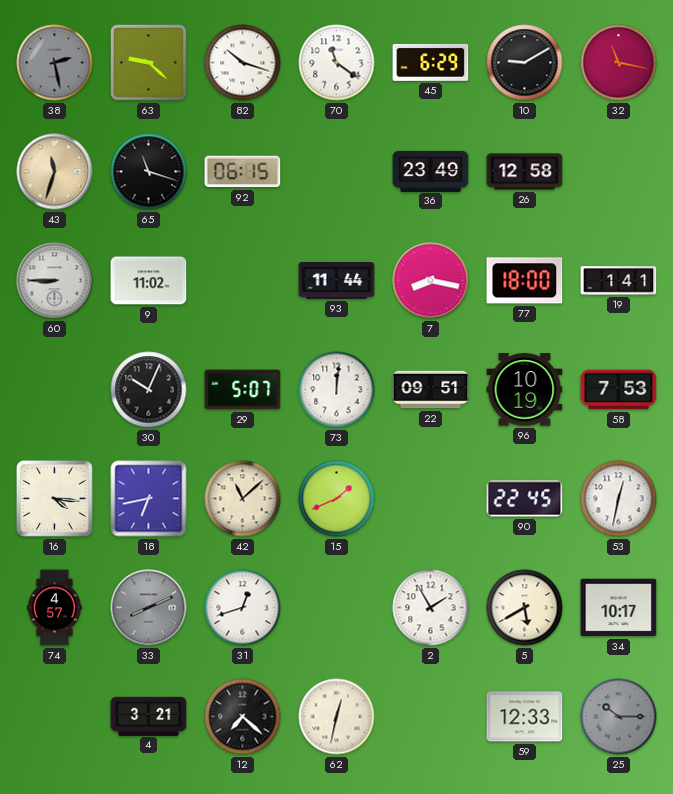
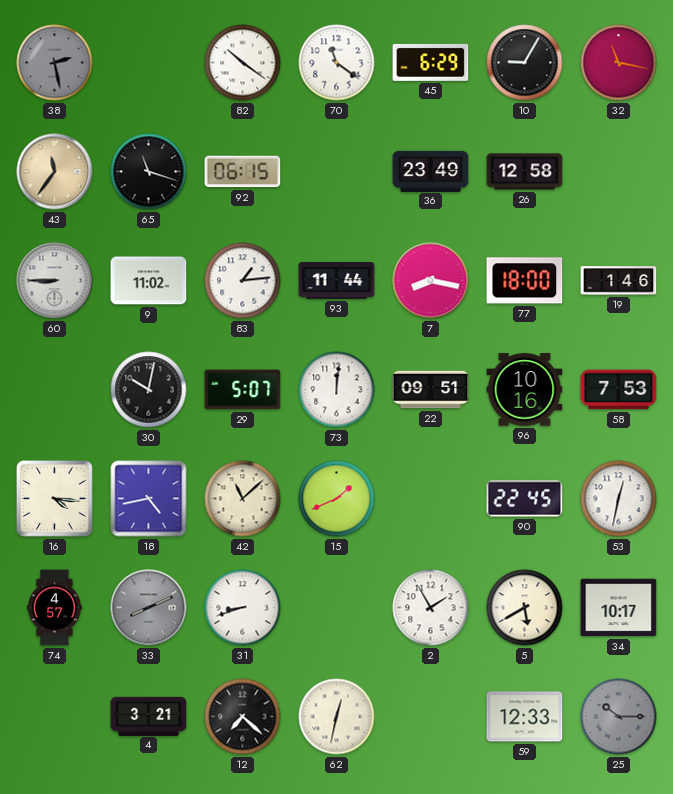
63: 9:22 -> none (148, 62)
82: 10:18 -> 10:21 (243, 63)
10: 9:10 -> 9:05 (525, 63)
43: 11:33 -> 11:36 (55, 172)
83: none -> 1:14 (243, 281)
19: 1:41 -> 1:46 (619, 281)
30: 10:04 -> 10:02 (149, 390)
96: 10:19 -> 10:16 (525, 390)
18: 6:43 -> 4:43 (149, 499)
31: 12:42 -> 8:42 (243, 608)
